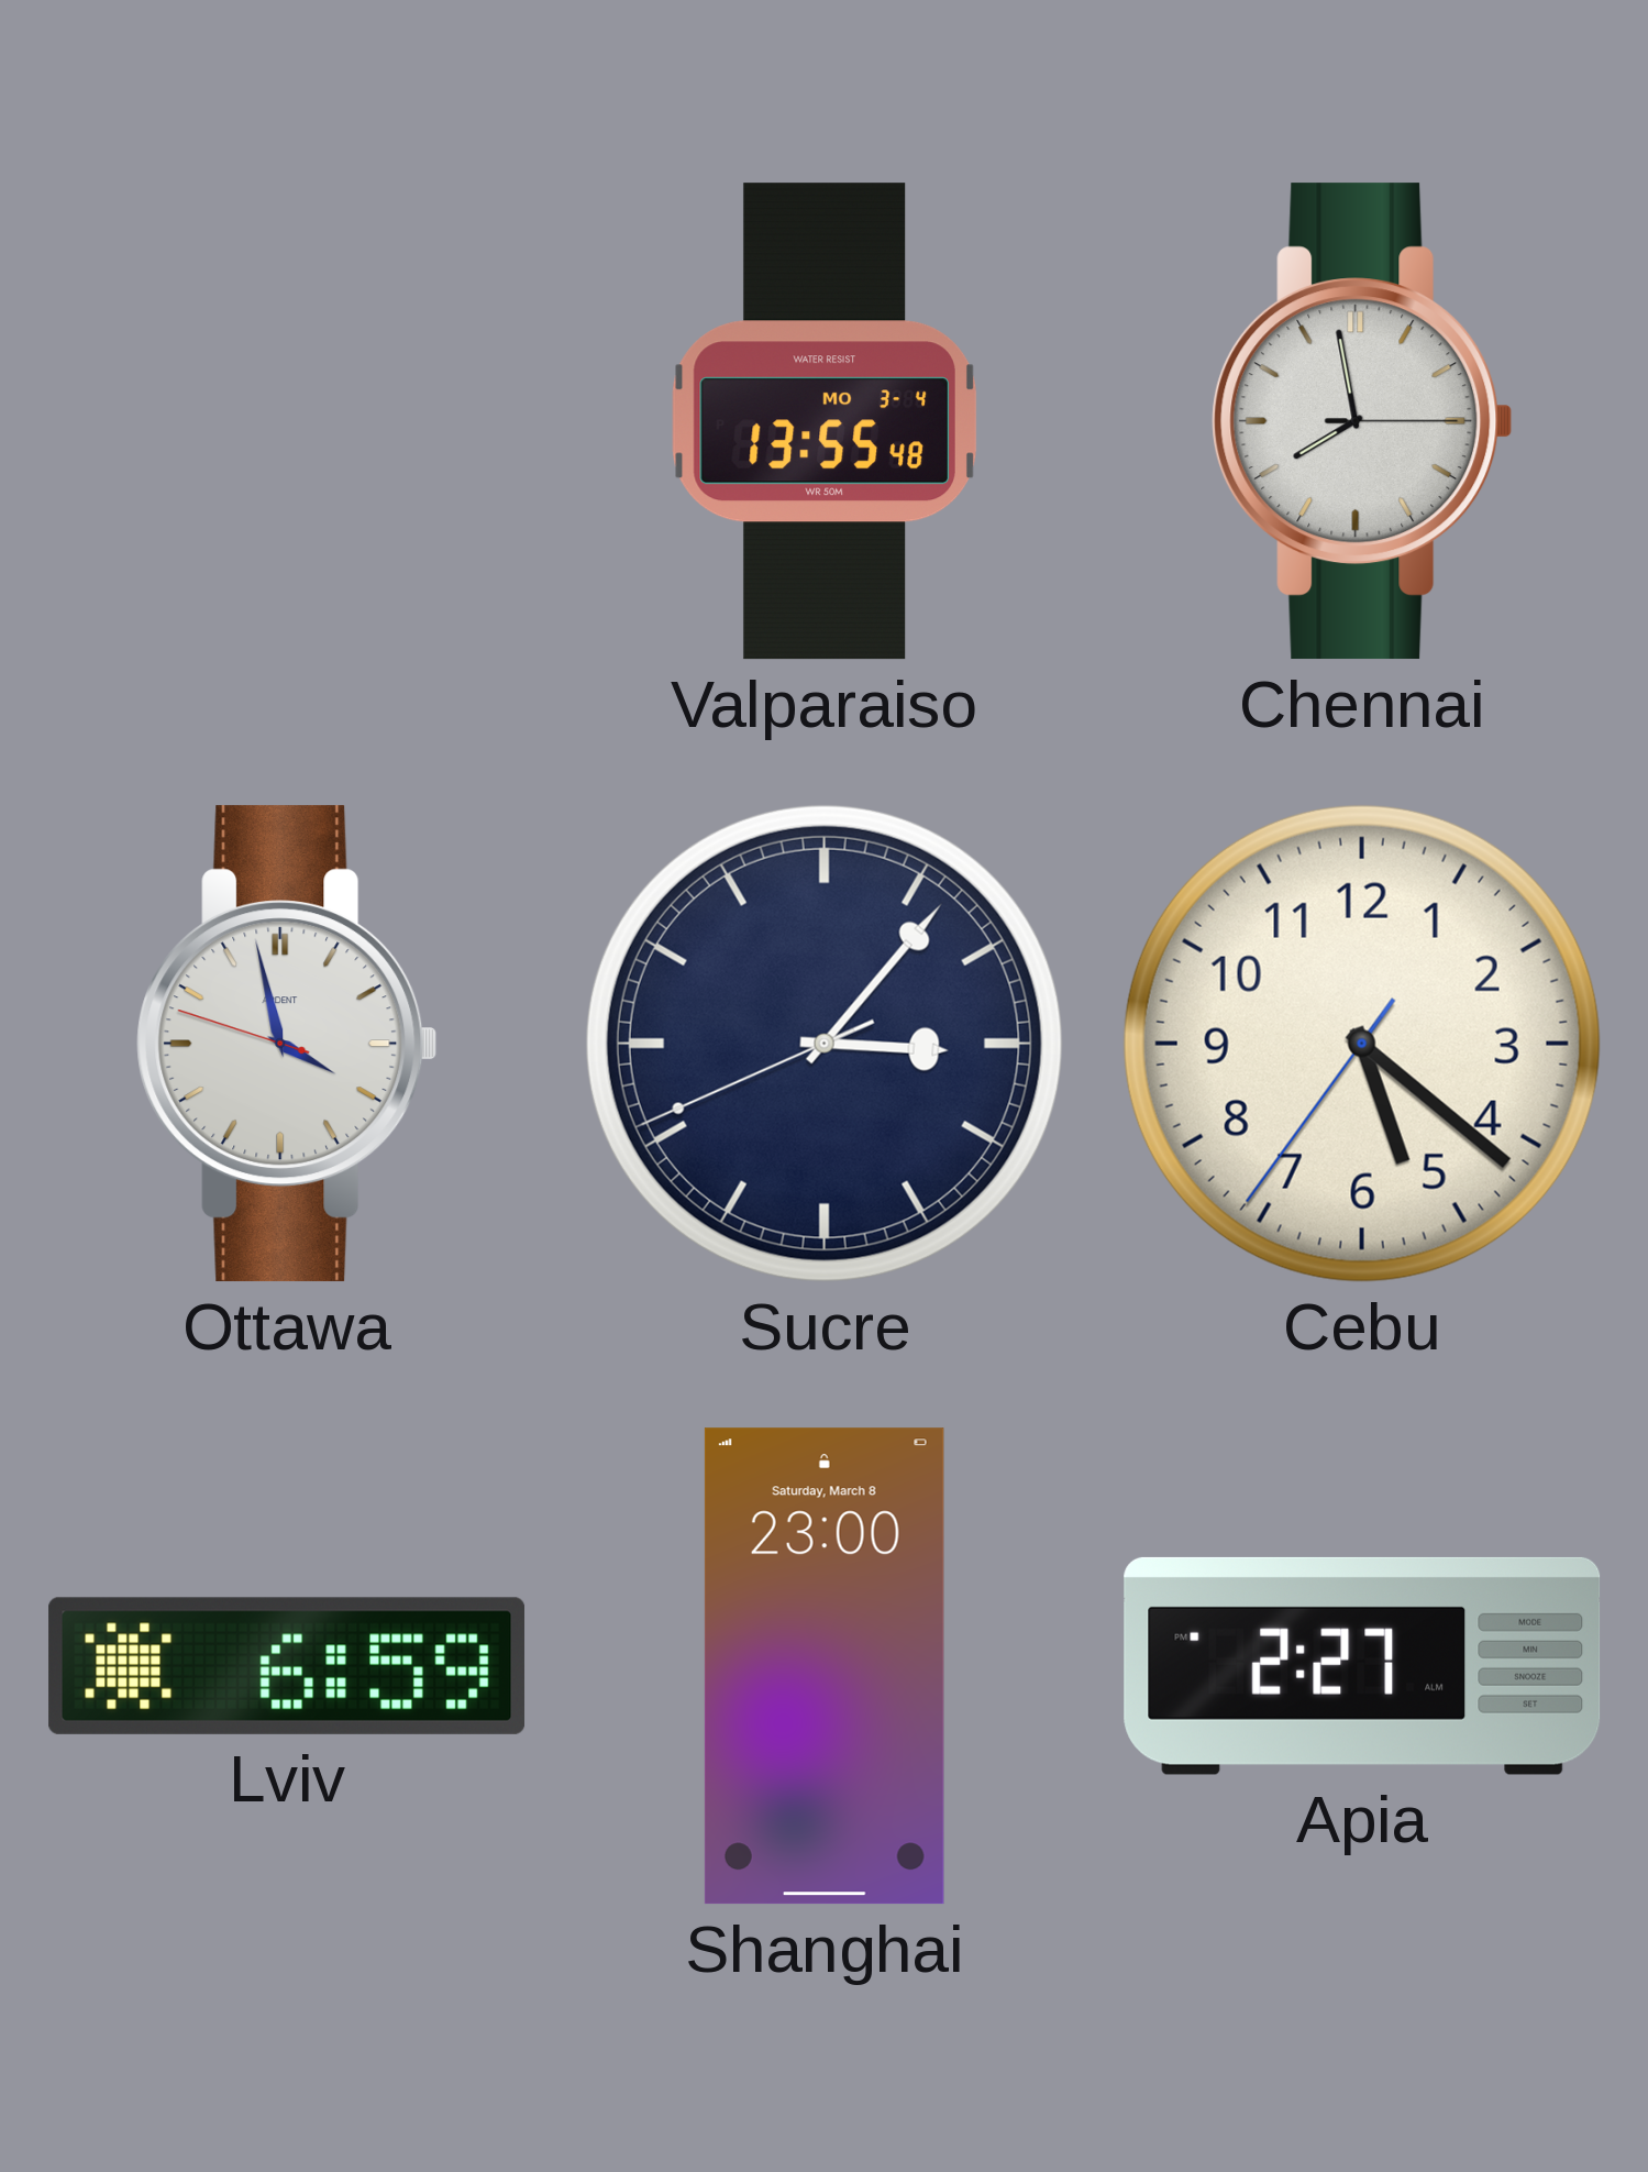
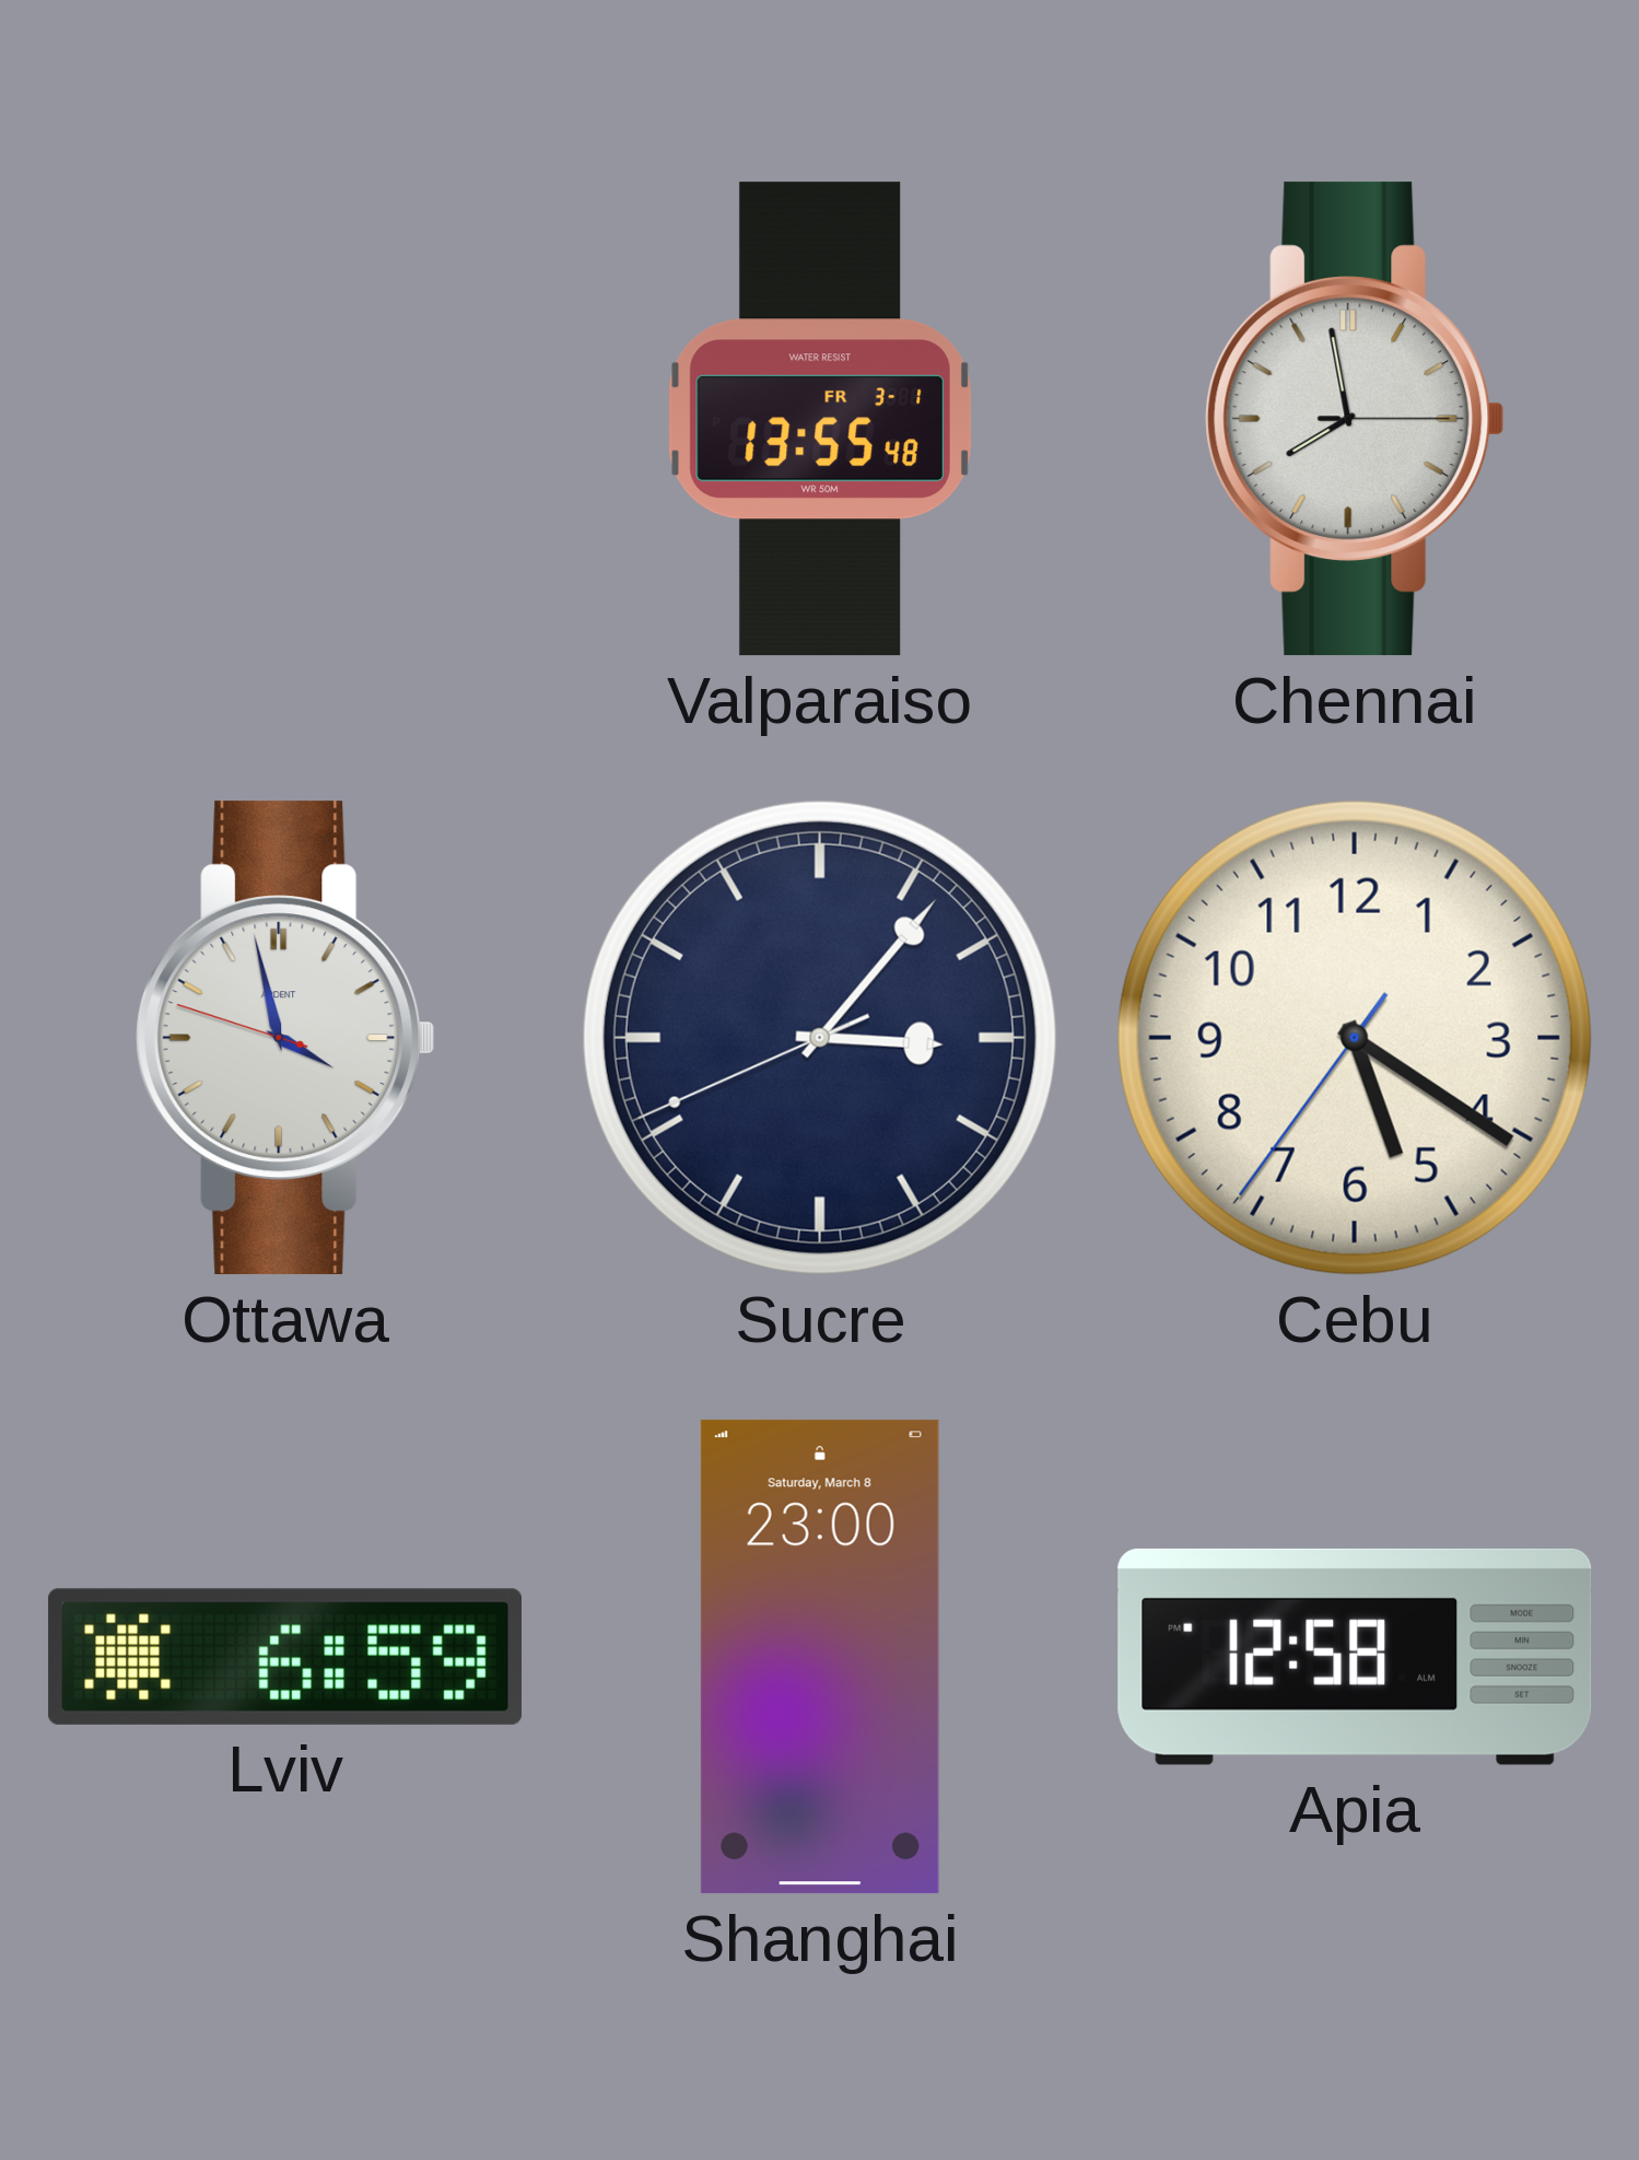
Valparaiso date: MO 3-4 -> FR 3-1 (820, 419)
Cebu: 5:21 -> 5:20 (1355, 1038)
Apia: 2:27 -> 12:58 (1355, 1657)
